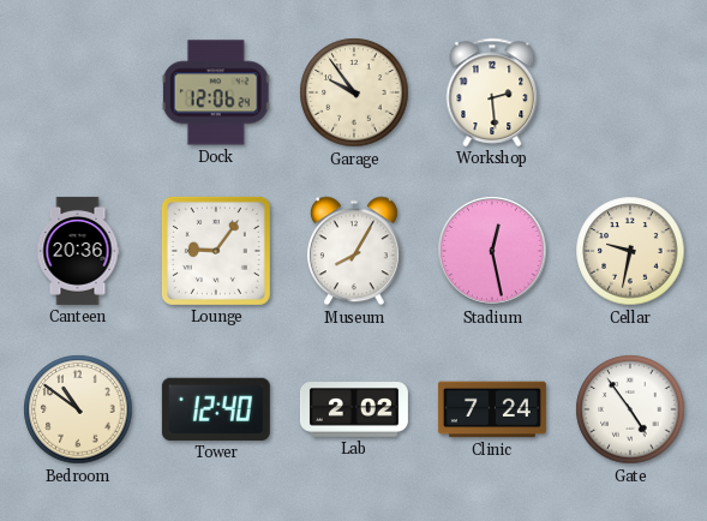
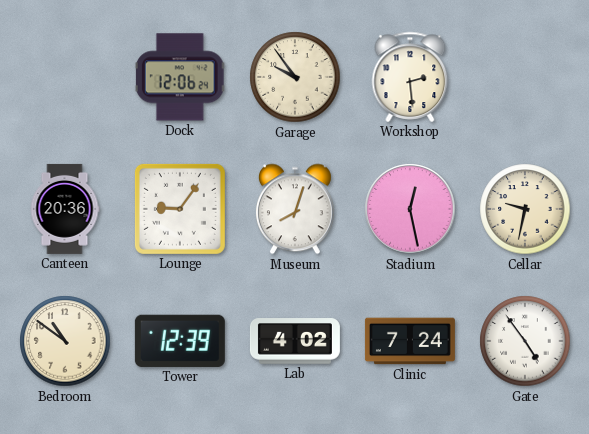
Museum: 8:05 -> 8:03 (295, 209)
Tower: 12:40 -> 12:39 (180, 341)
Lab: 2:02 -> 4:02 (295, 341)
